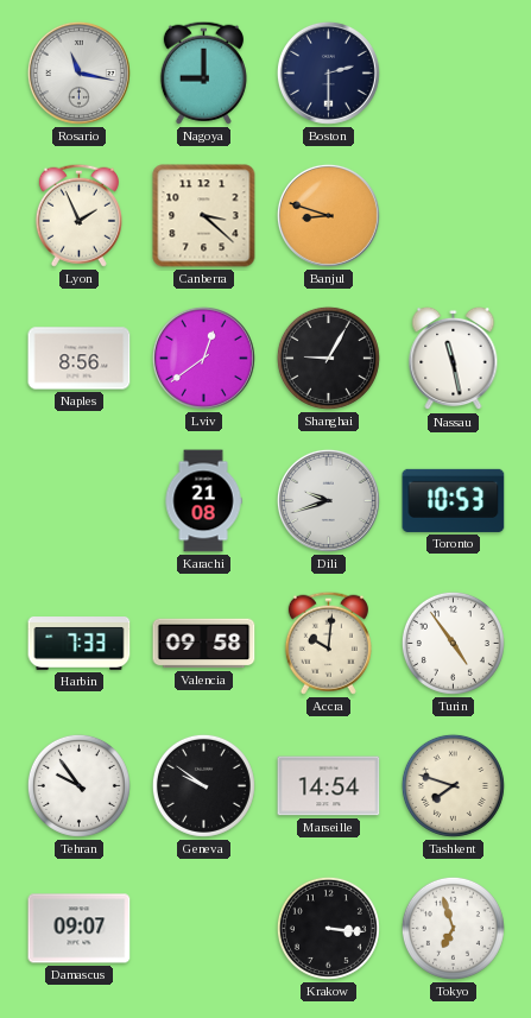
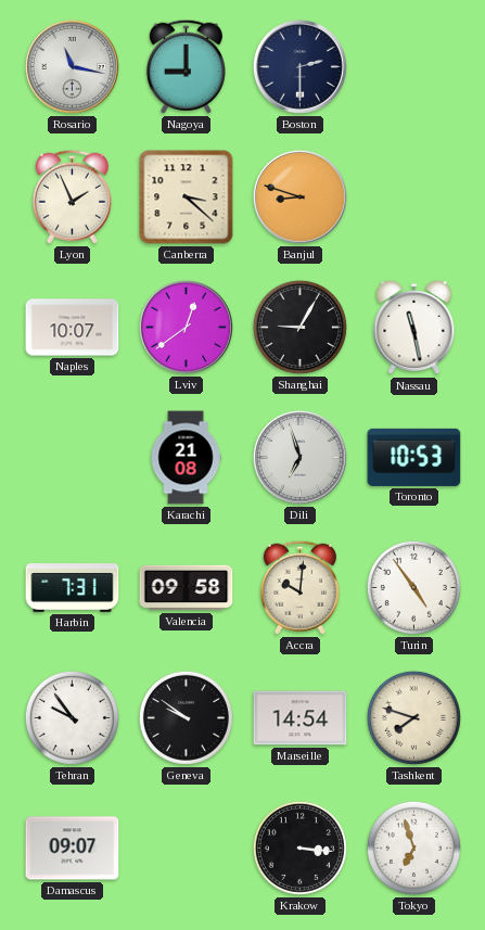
Naples: 8:56 -> 10:07 (73, 328)
Dili: 9:42 -> 6:57 (299, 457)
Harbin: 7:33 -> 7:31 (73, 588)
